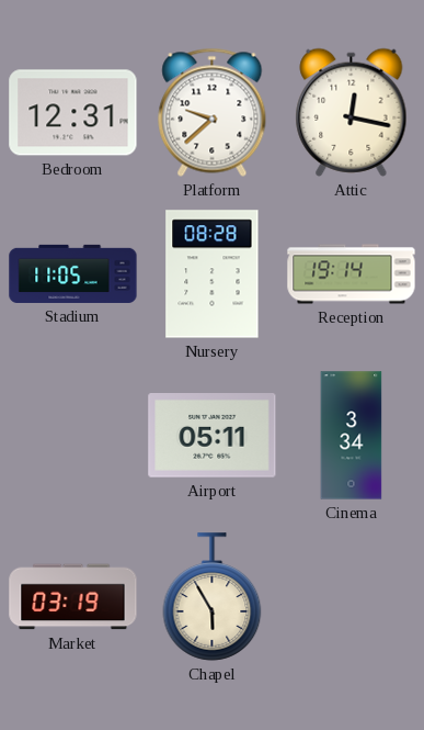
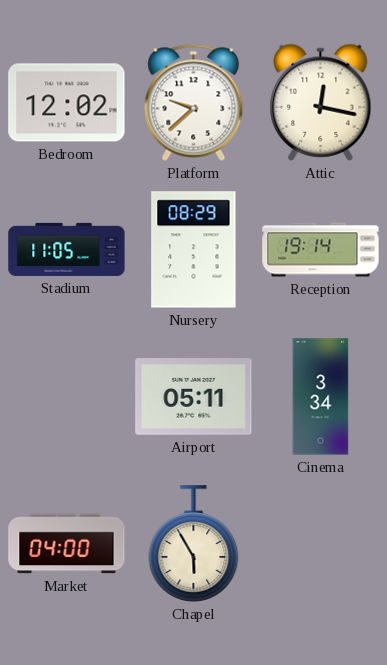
Bedroom: 12:31 -> 12:02 (67, 103)
Nursery: 08:28 -> 08:29 (194, 250)
Market: 03:19 -> 04:00 (67, 544)
